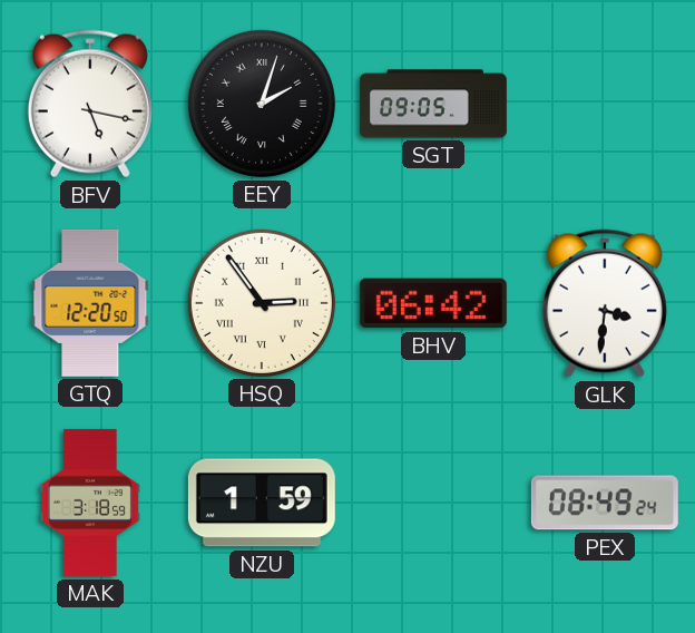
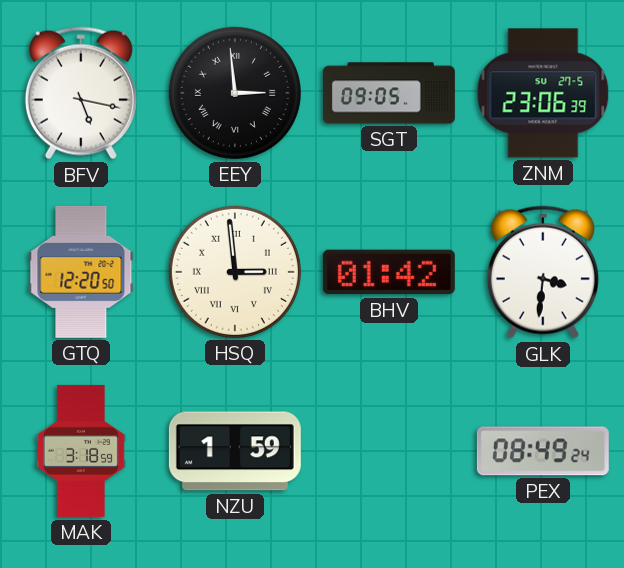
EEY: 2:03 -> 2:59 (235, 93)
ZNM: none -> 23:06 (543, 93)
HSQ: 2:54 -> 2:59 (235, 272)
BHV: 06:42 -> 01:42 (389, 272)
